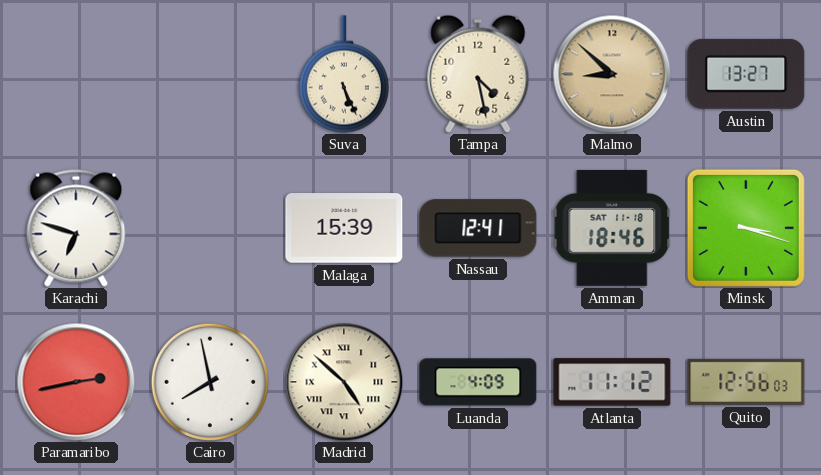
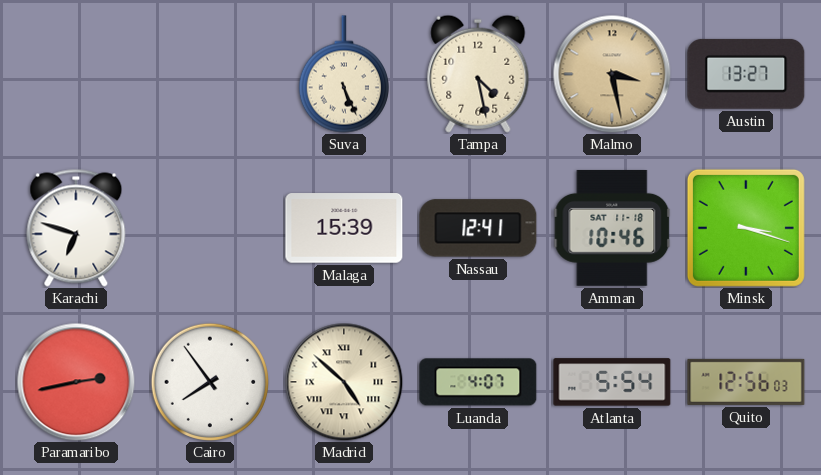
Malmo: 8:52 -> 3:28 (612, 74)
Amman: 18:46 -> 10:46 (612, 228)
Cairo: 7:58 -> 7:54 (209, 381)
Luanda: 4:09 -> 4:07 (478, 382)
Atlanta: 11:12 -> 5:54 (612, 382)
